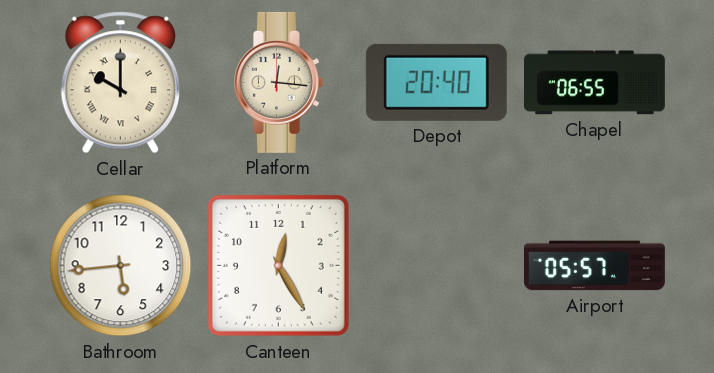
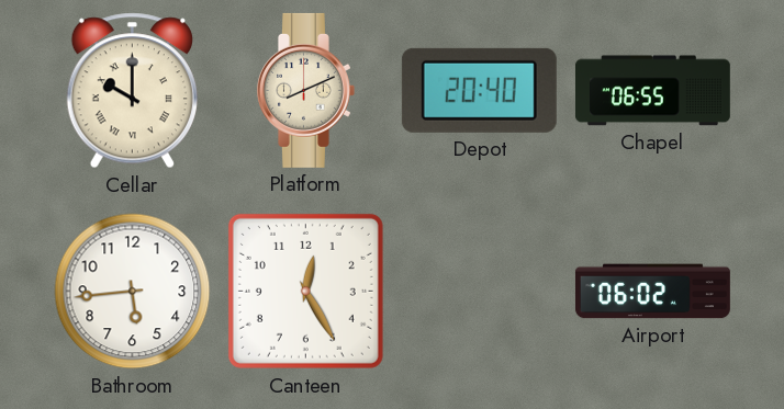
Platform: 12:16 -> 8:11 (305, 90)
Airport: 05:57 -> 06:02 (652, 292)
